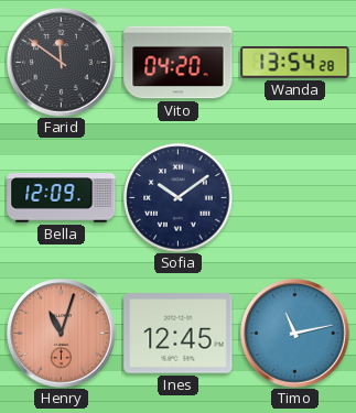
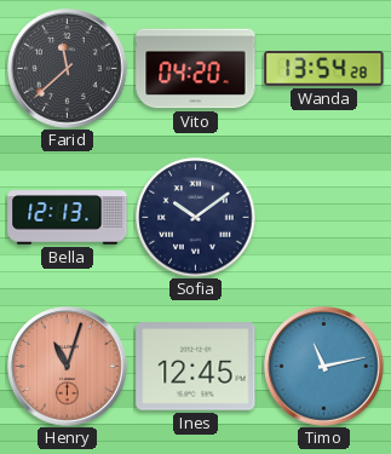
Farid: 11:51 -> 11:38 (68, 69)
Bella: 12:09 -> 12:13 (68, 218)
